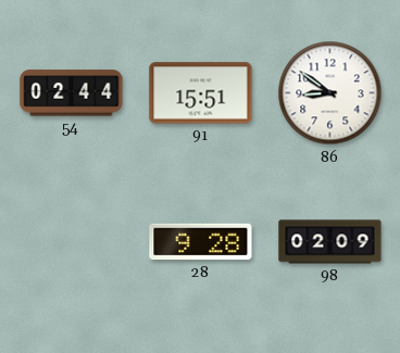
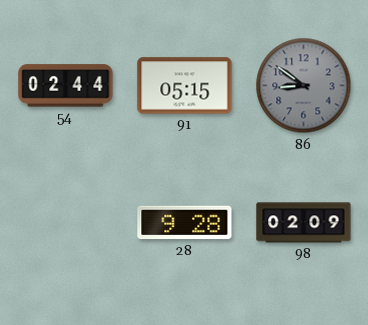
91: 15:51 -> 05:15 (185, 86)
86 dial: white -> grey (304, 86)
